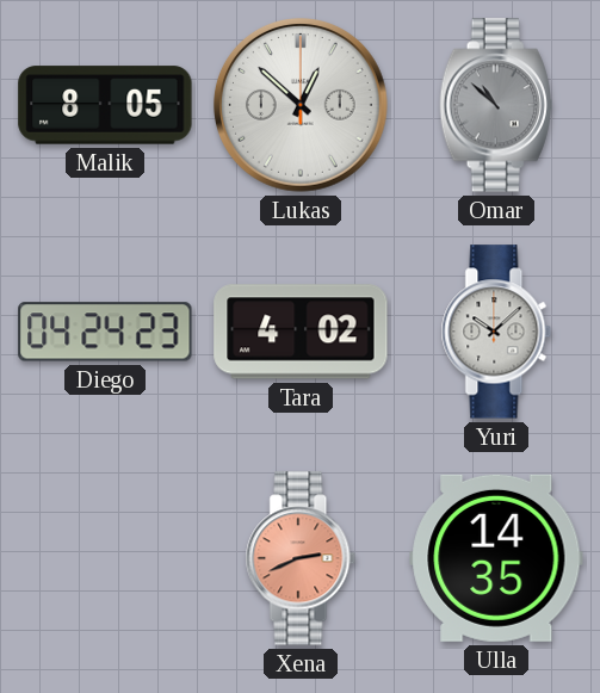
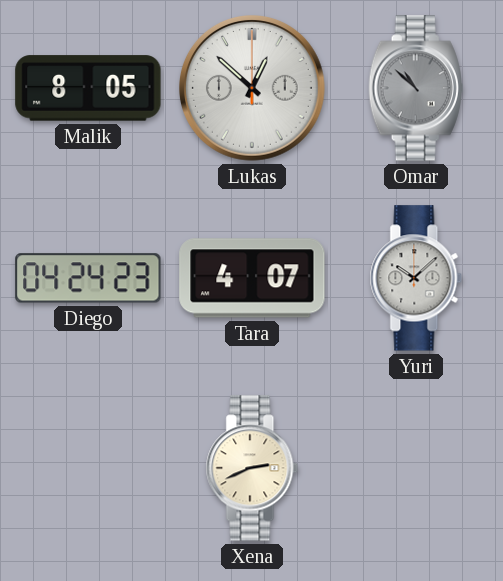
Tara: 4:02 -> 4:07 (252, 278)
Xena dial: salmon -> cream (252, 468)
Ulla: 14:35 -> none (496, 558)
